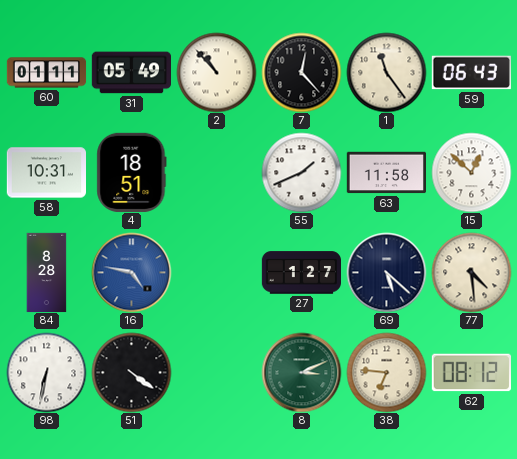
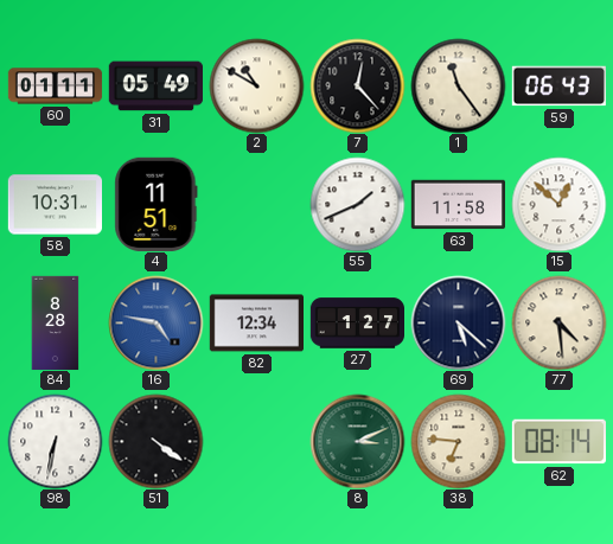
2: 10:53 -> 10:50 (256, 85)
4: 18:51 -> 11:51 (157, 204)
82: none -> 12:34 (256, 324)
62: 08:12 -> 08:14 (558, 442)
